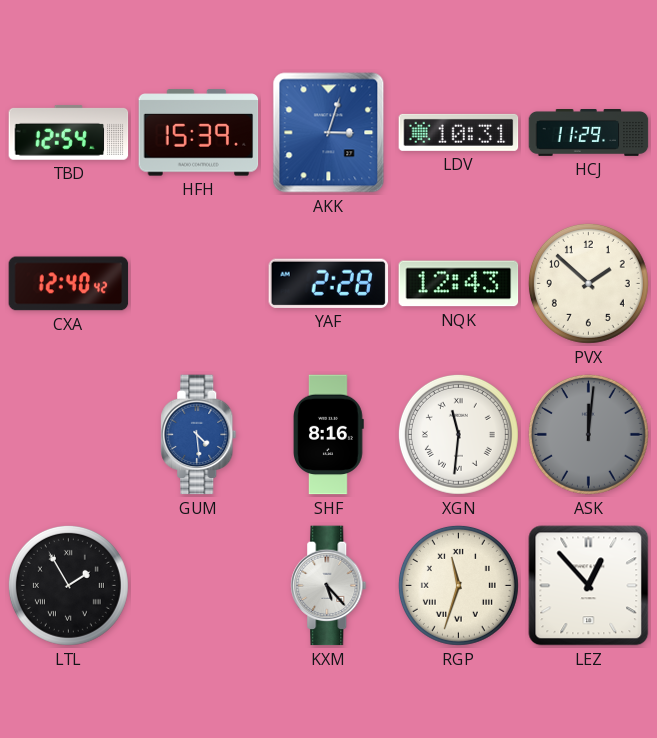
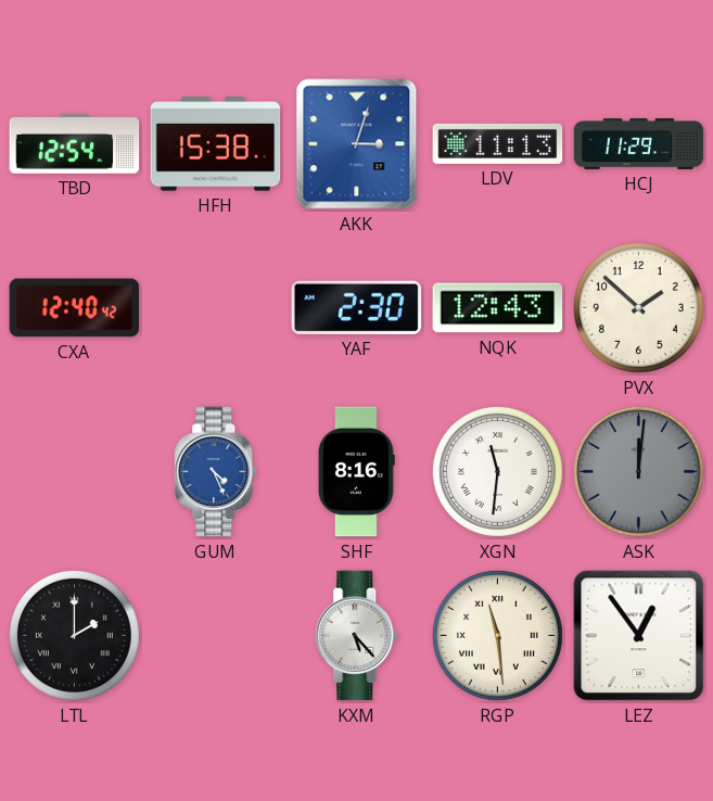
HFH: 15:39 -> 15:38 (216, 144)
LDV: 10:31 -> 11:13 (498, 143)
YAF: 2:28 -> 2:30 (357, 307)
GUM: 4:29 -> 4:26 (216, 472)
LTL: 1:55 -> 2:00 (74, 635)
RGP: 11:33 -> 11:29 (497, 635)
LEZ: 12:53 -> 12:54 (639, 636)
